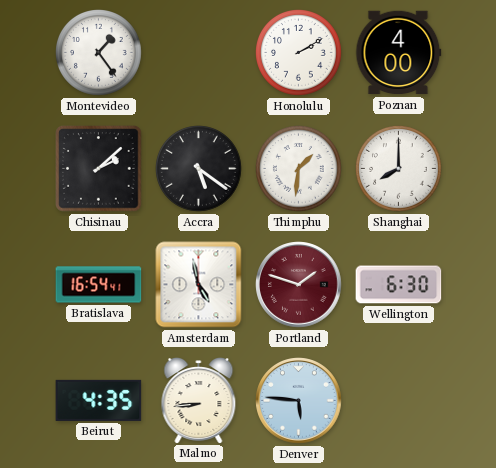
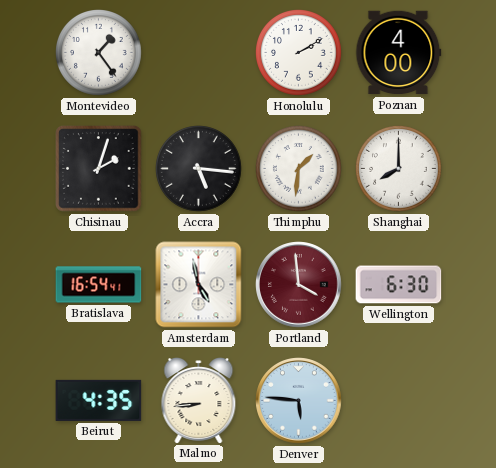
Chisinau: 2:08 -> 2:03 (99, 169)
Accra: 5:21 -> 5:16 (199, 169)
Portland: 1:48 -> 3:59 (299, 285)
